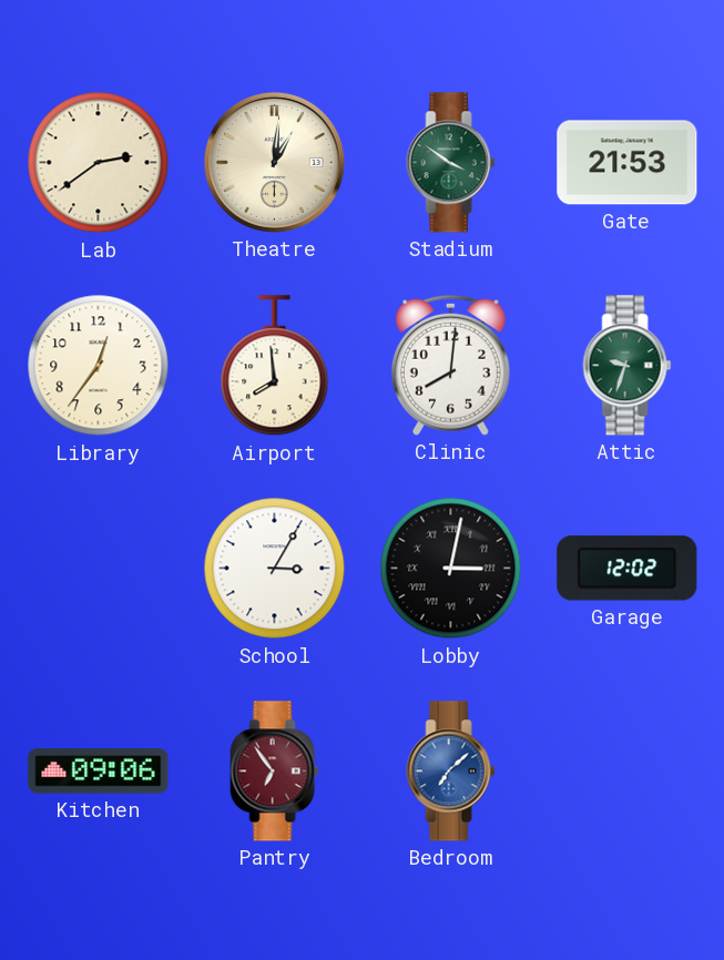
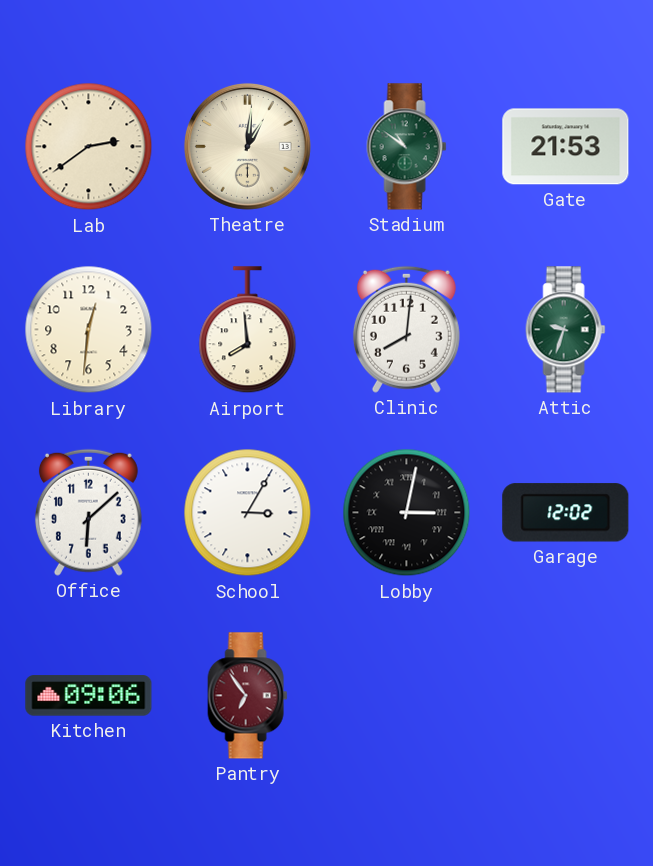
Stadium: 3:51 -> 10:51 (407, 147)
Library: 12:36 -> 12:31 (89, 330)
Office: none -> 6:08 (88, 512)
Bedroom: 7:08 -> none (451, 772)
